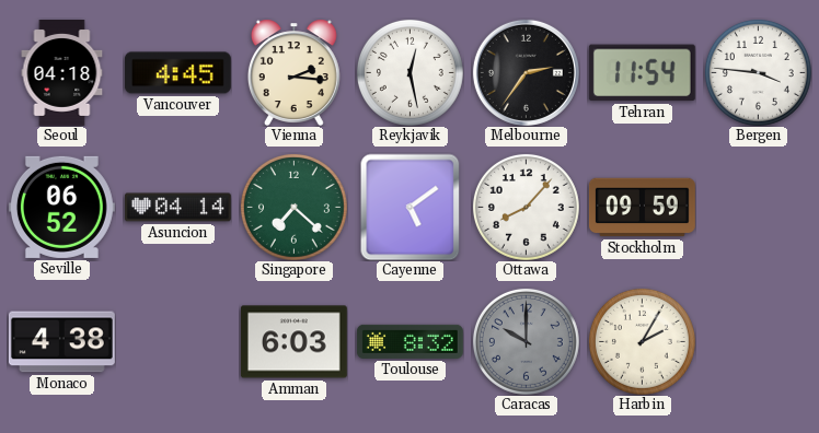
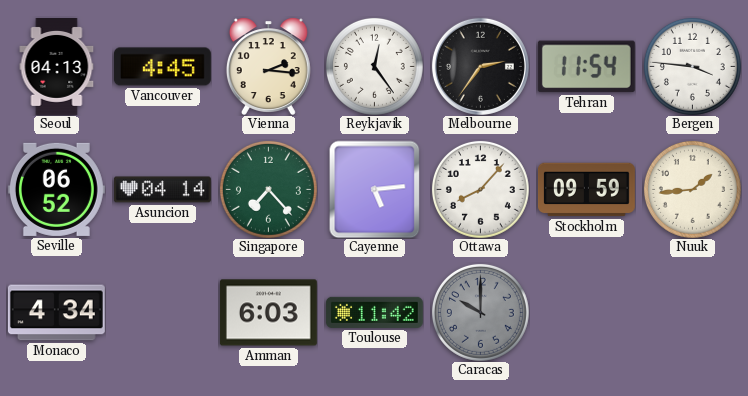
Seoul: 04:18 -> 04:13 (57, 67)
Reykjavik: 12:28 -> 12:24 (374, 66)
Singapore: 7:22 -> 7:23 (268, 189)
Cayenne: 5:09 -> 5:14 (375, 189)
Nuuk: none -> 1:44 (692, 189)
Monaco: 4:38 -> 4:34 (56, 313)
Toulouse: 8:32 -> 11:42 (374, 312)
Harbin: 2:05 -> none (642, 341)
